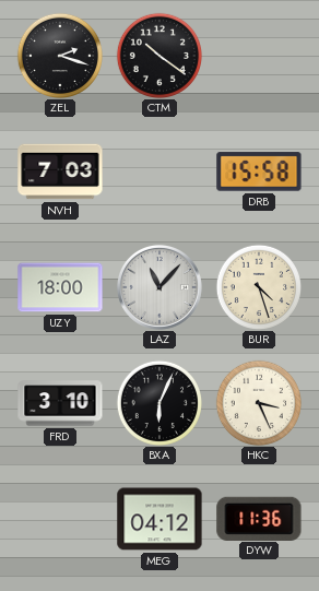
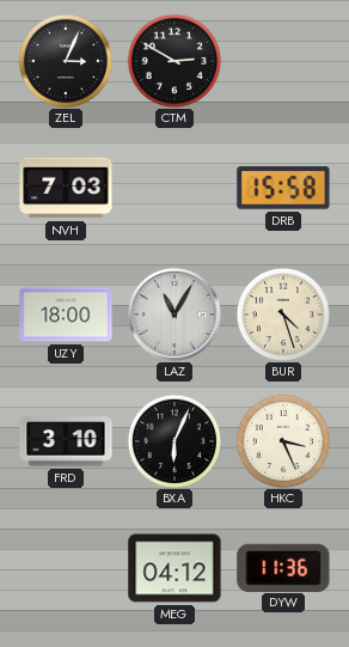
ZEL: 2:18 -> 3:04 (65, 60)
CTM: 10:21 -> 2:50 (173, 60)
LAZ: 11:07 -> 11:05 (174, 315)
